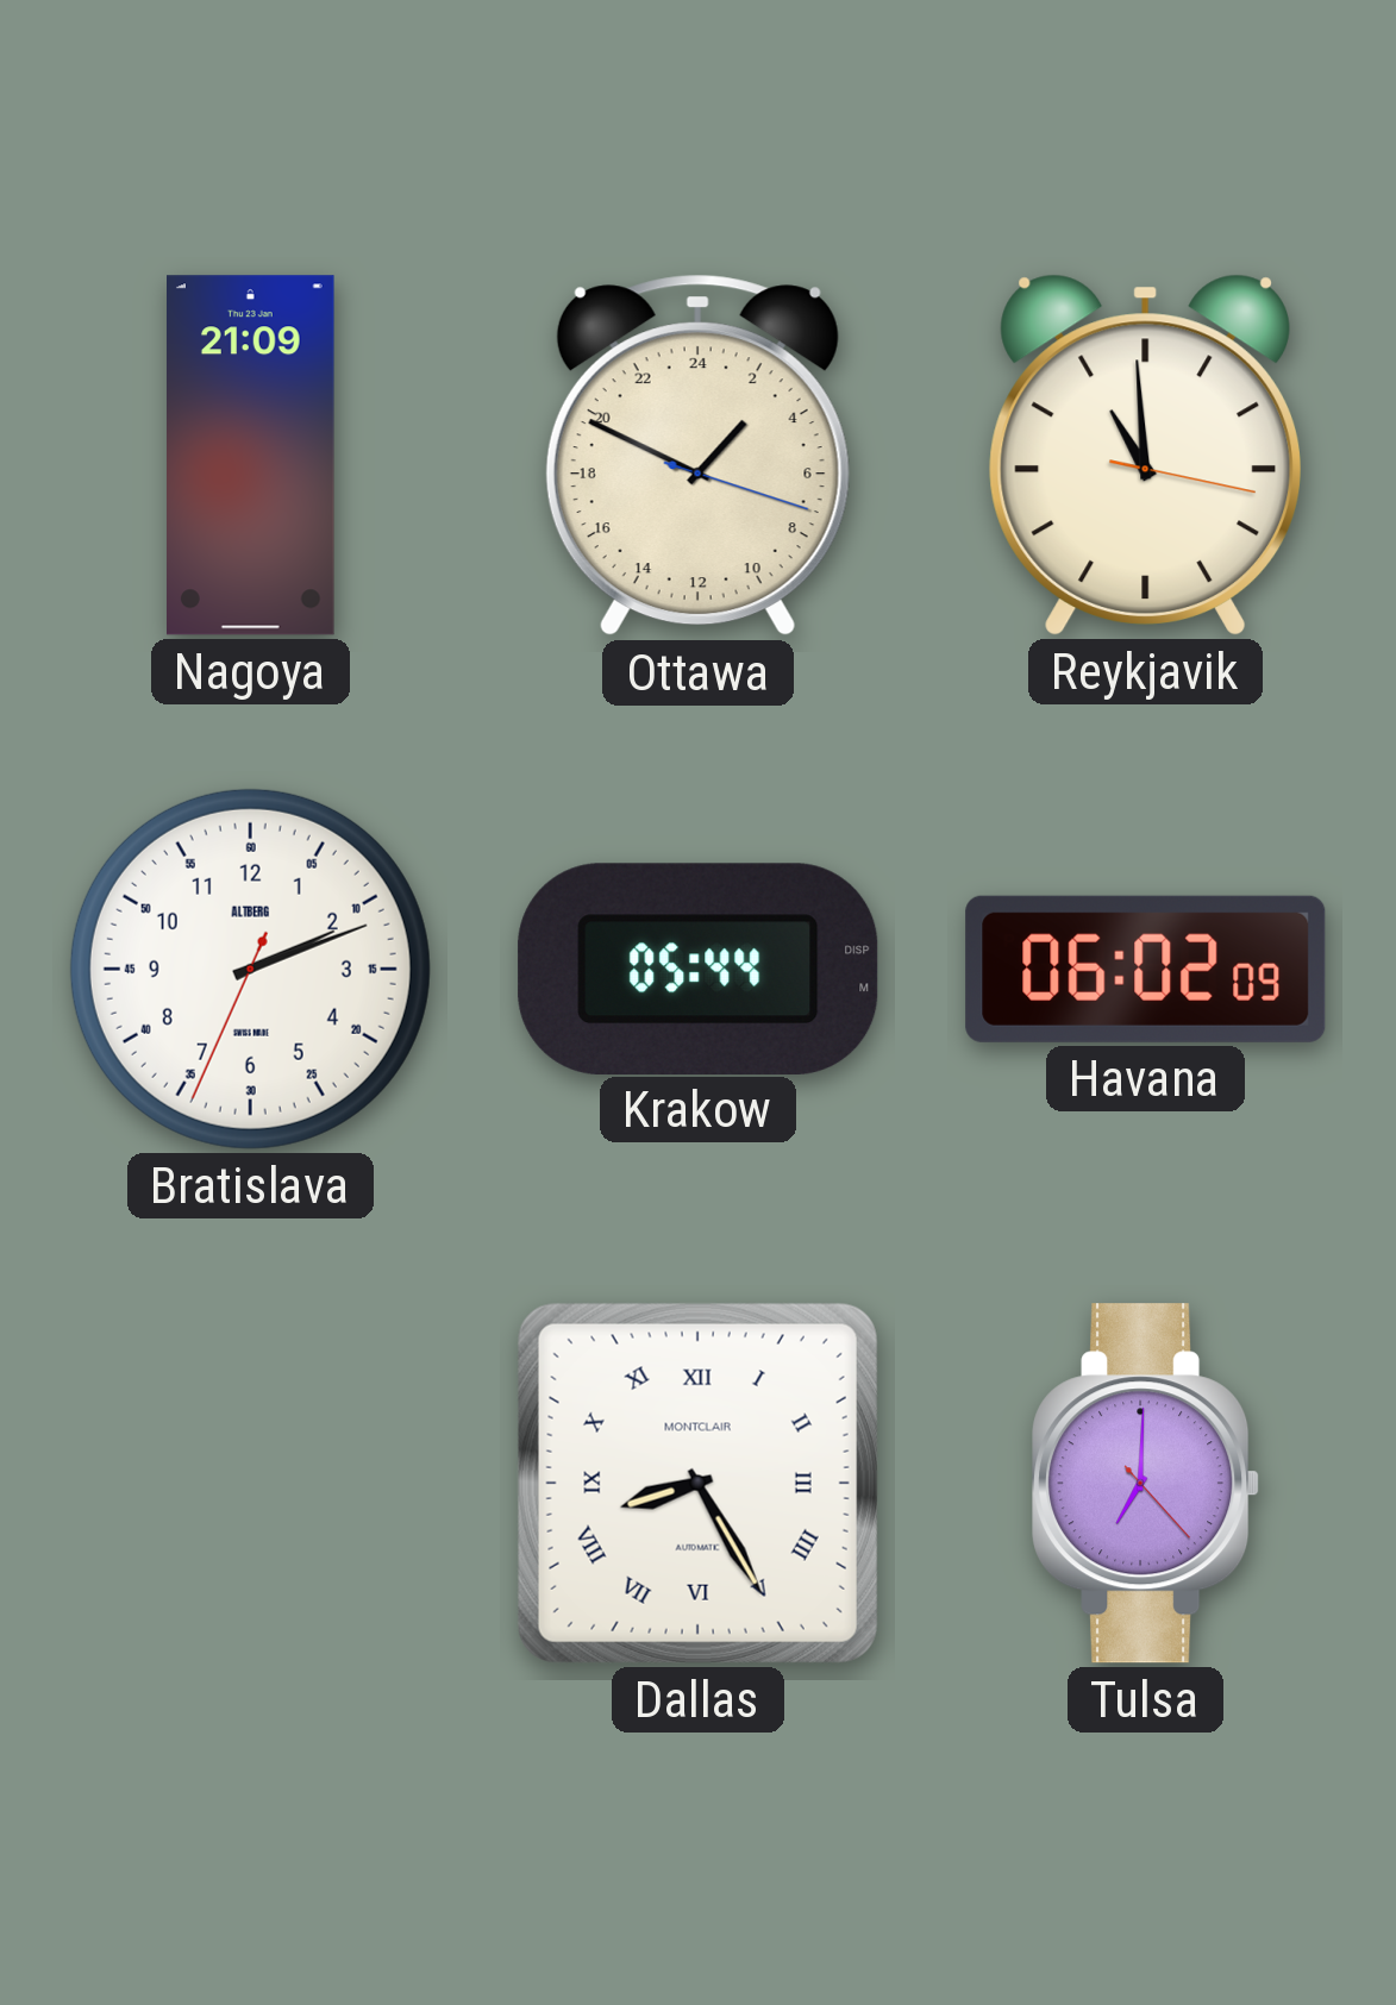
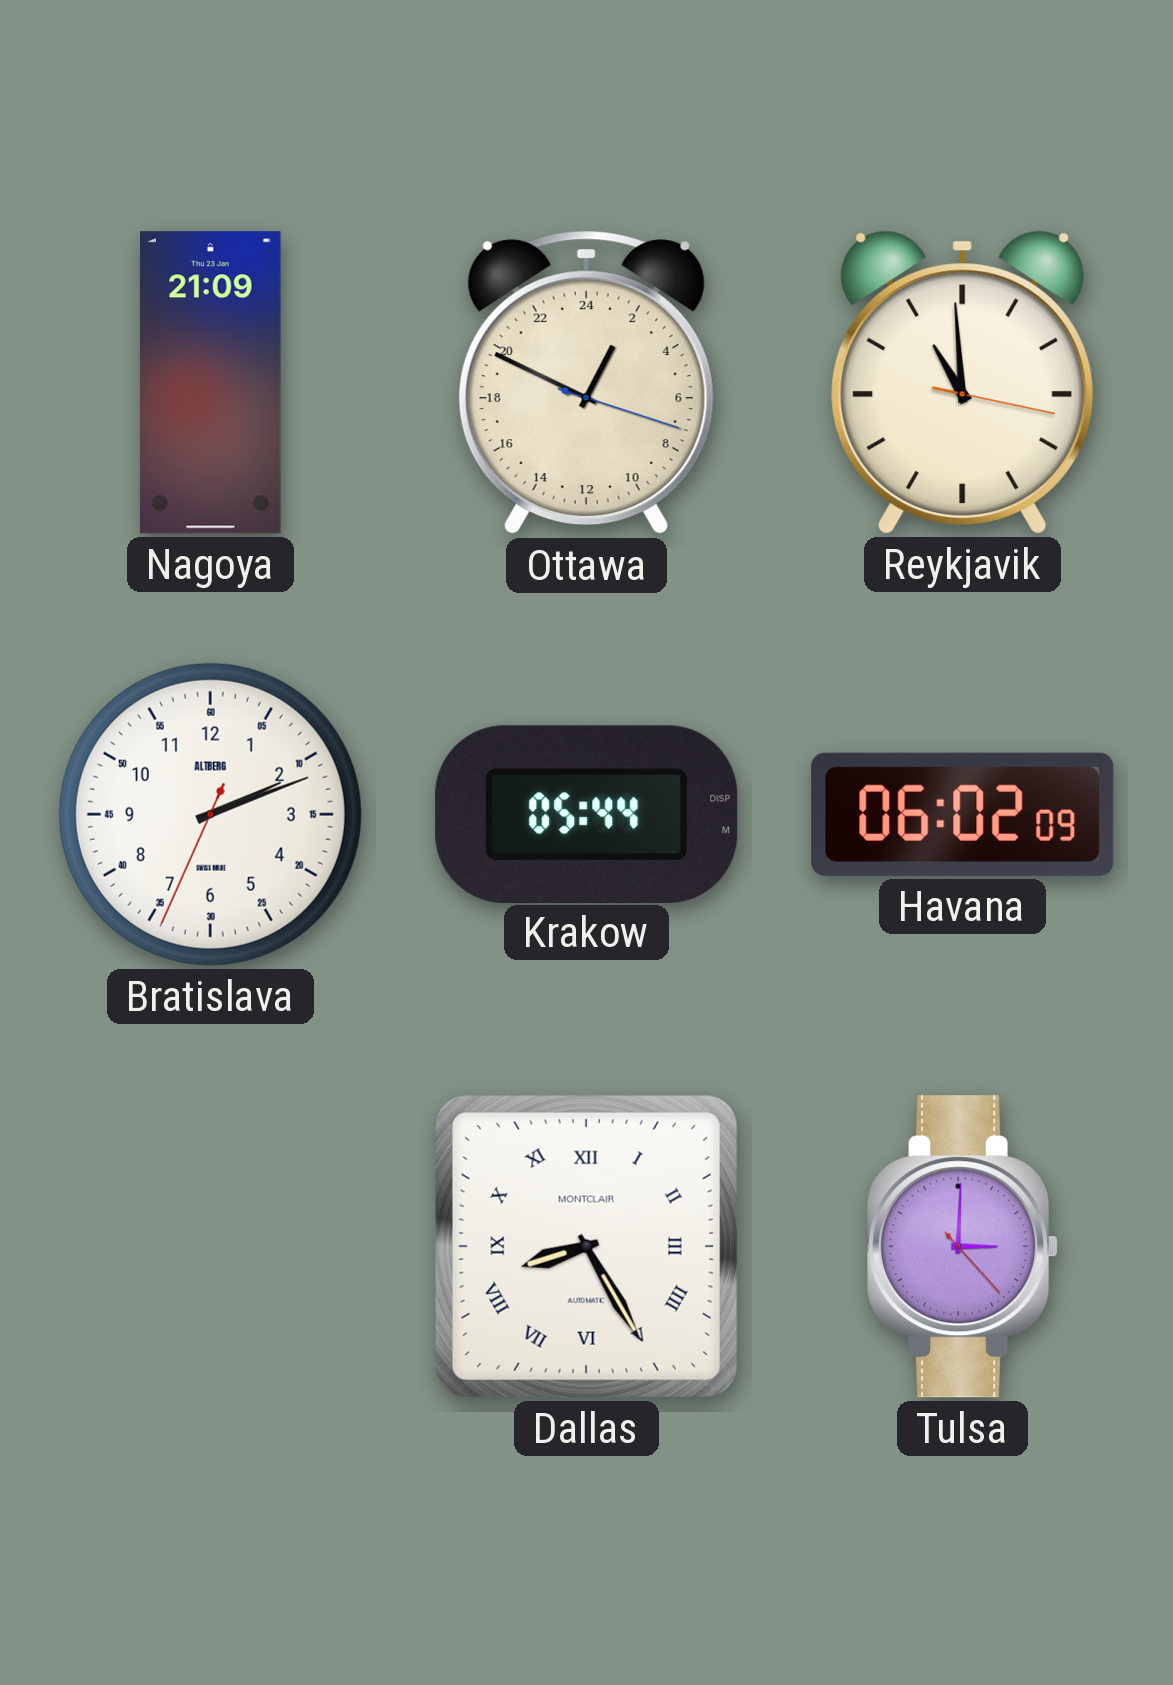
Ottawa: 2:49 -> 1:49 (586, 383)
Tulsa: 7:00 -> 3:00 (963, 1247)
